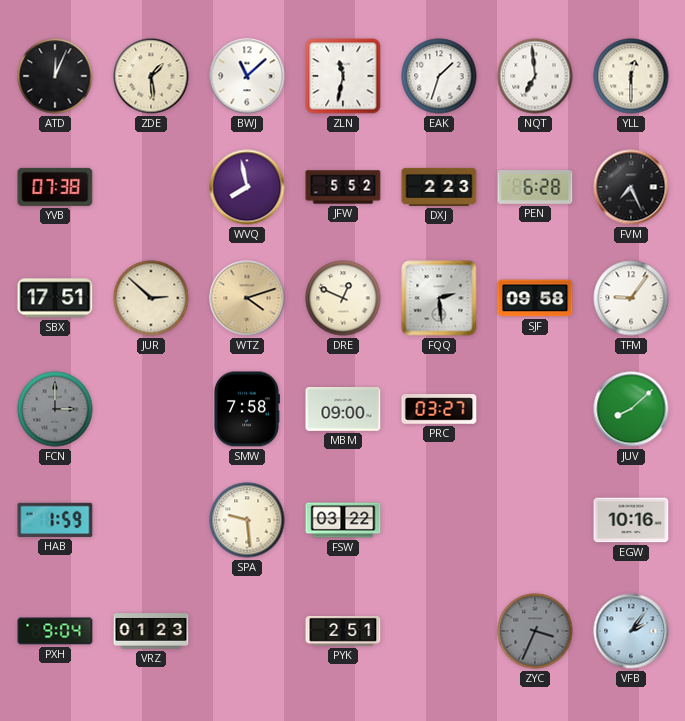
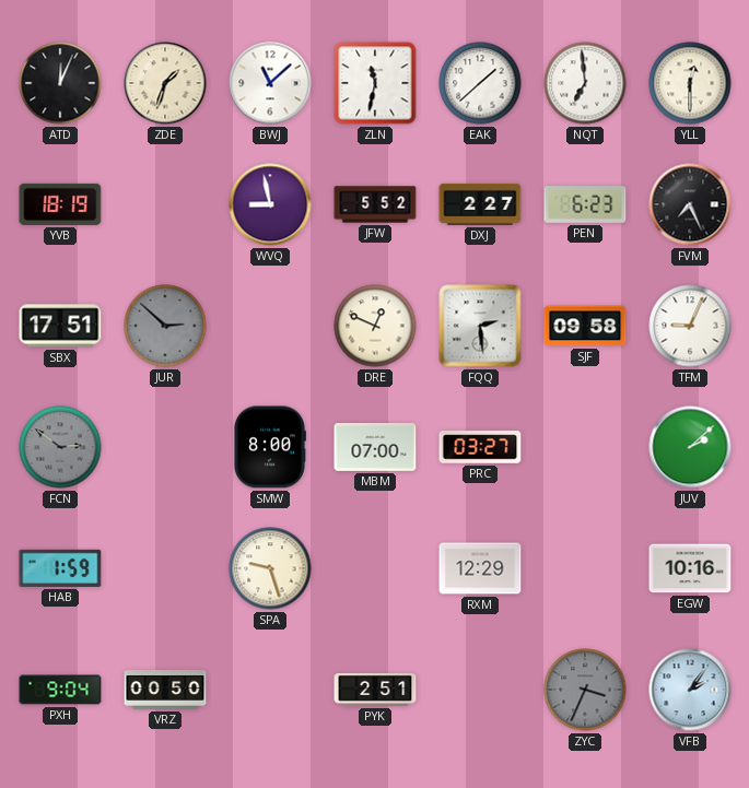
ZDE: 1:29 -> 1:33 (165, 83)
EAK: 1:33 -> 1:38 (480, 83)
YVB: 07:38 -> 18:19 (60, 204)
WVQ: 7:58 -> 8:58 (270, 204)
DXJ: 2:23 -> 2:27 (480, 204)
PEN: 6:28 -> 6:23 (585, 204)
JUR dial: cream -> grey (165, 326)
WTZ: 4:12 -> none (247, 298)
TFM: 9:06 -> 9:04 (690, 326)
FCN: 3:00 -> 2:51 (60, 447)
SMW: 7:58 -> 8:00 (270, 447)
MBM: 09:00 -> 07:00 (375, 448)
JUV: 8:08 -> 2:08 (690, 447)
SPA: 9:29 -> 9:27 (270, 568)
FSW: 03:22 -> none (343, 520)
RXM: none -> 12:29 (480, 568)
VRZ: 01:23 -> 00:50 (165, 690)
